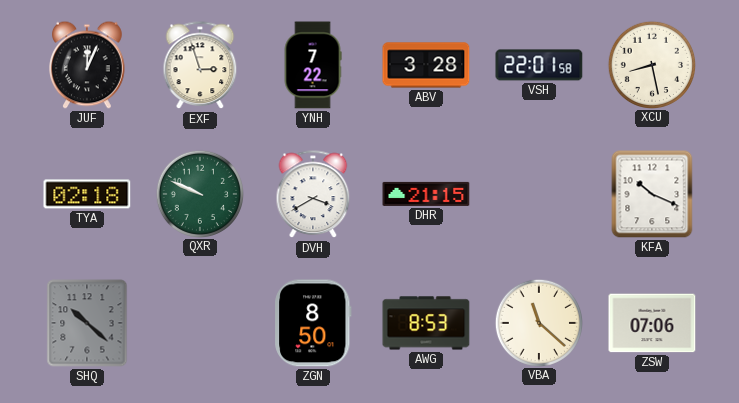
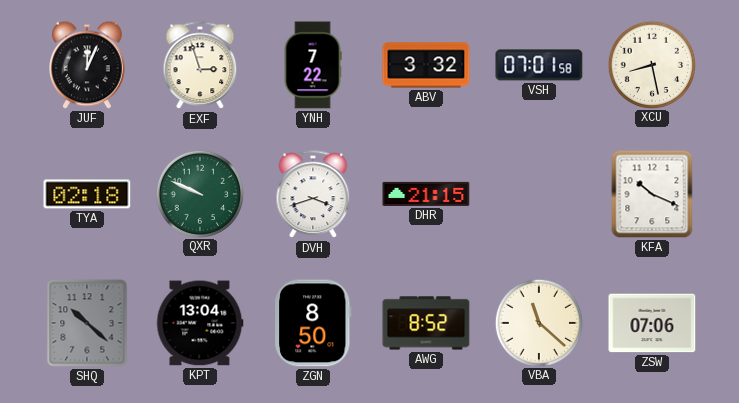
ABV: 3:28 -> 3:32 (426, 65)
VSH: 22:01 -> 07:01 (539, 65)
DVH: 3:40 -> 3:42 (313, 195)
KPT: none -> 13:04 (200, 323)
AWG: 8:53 -> 8:52 (426, 323)
